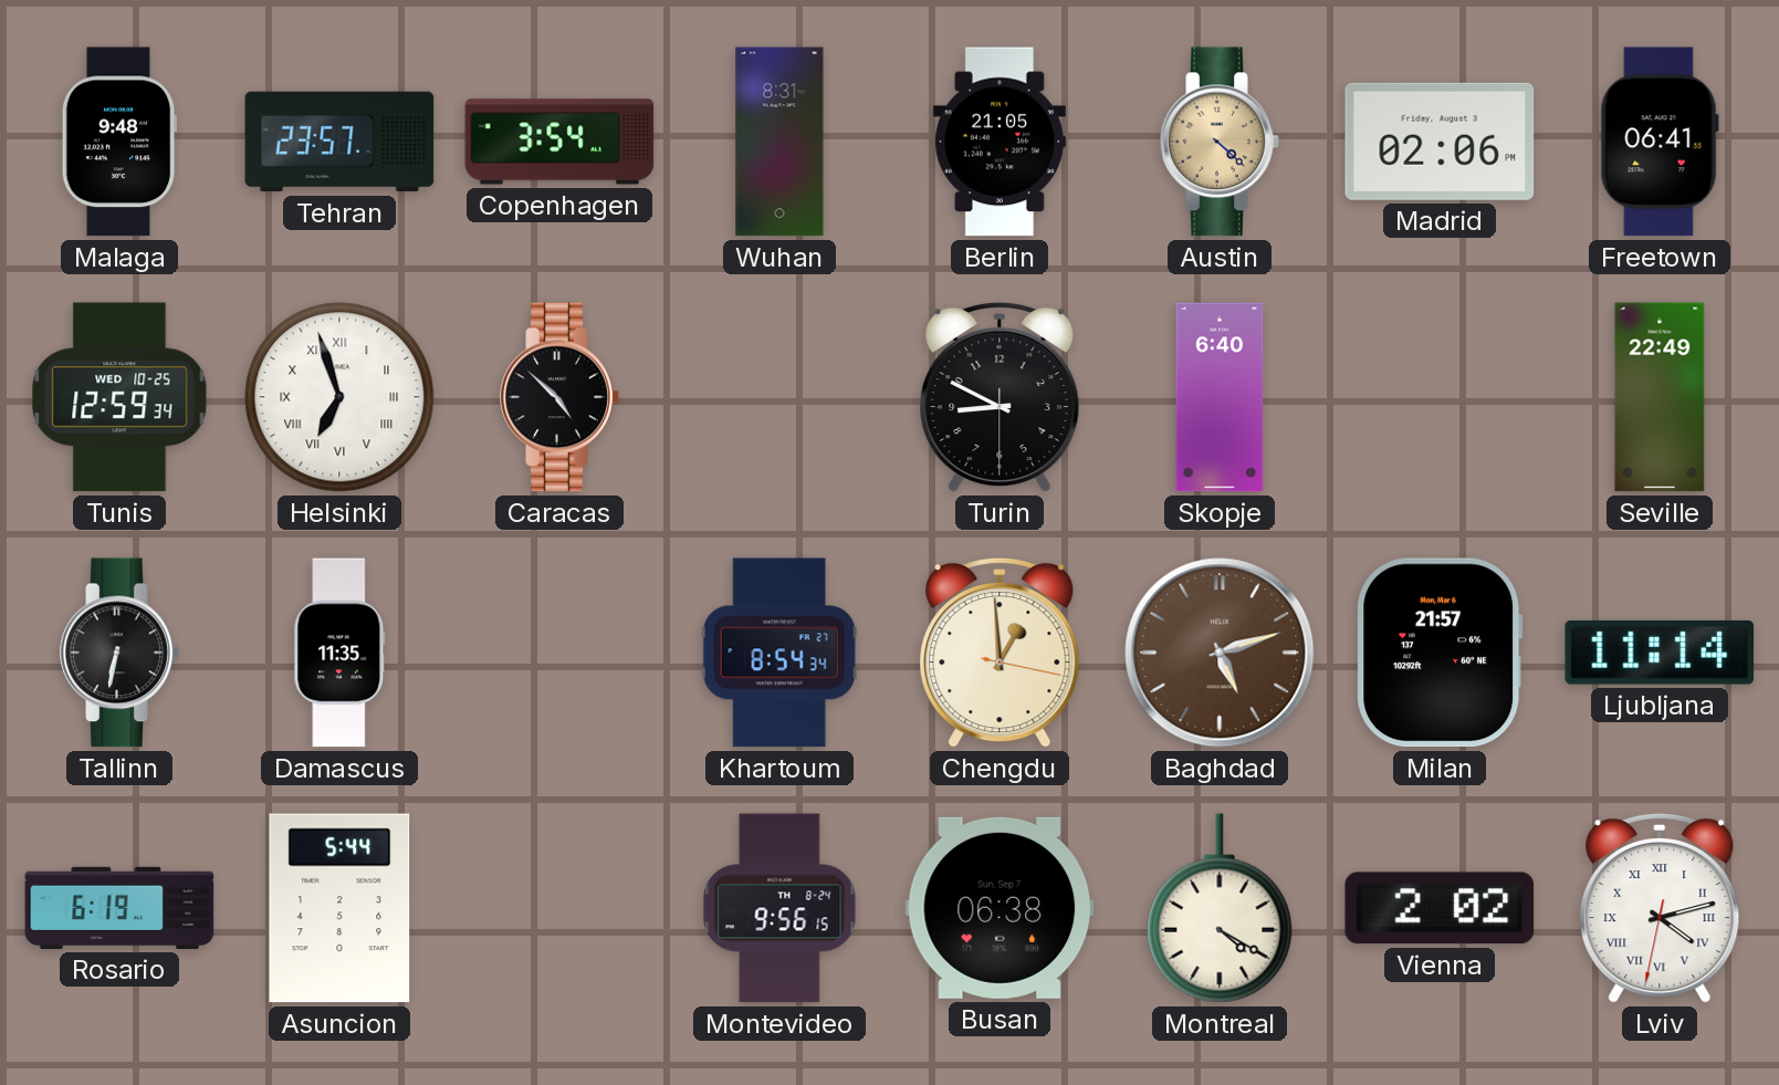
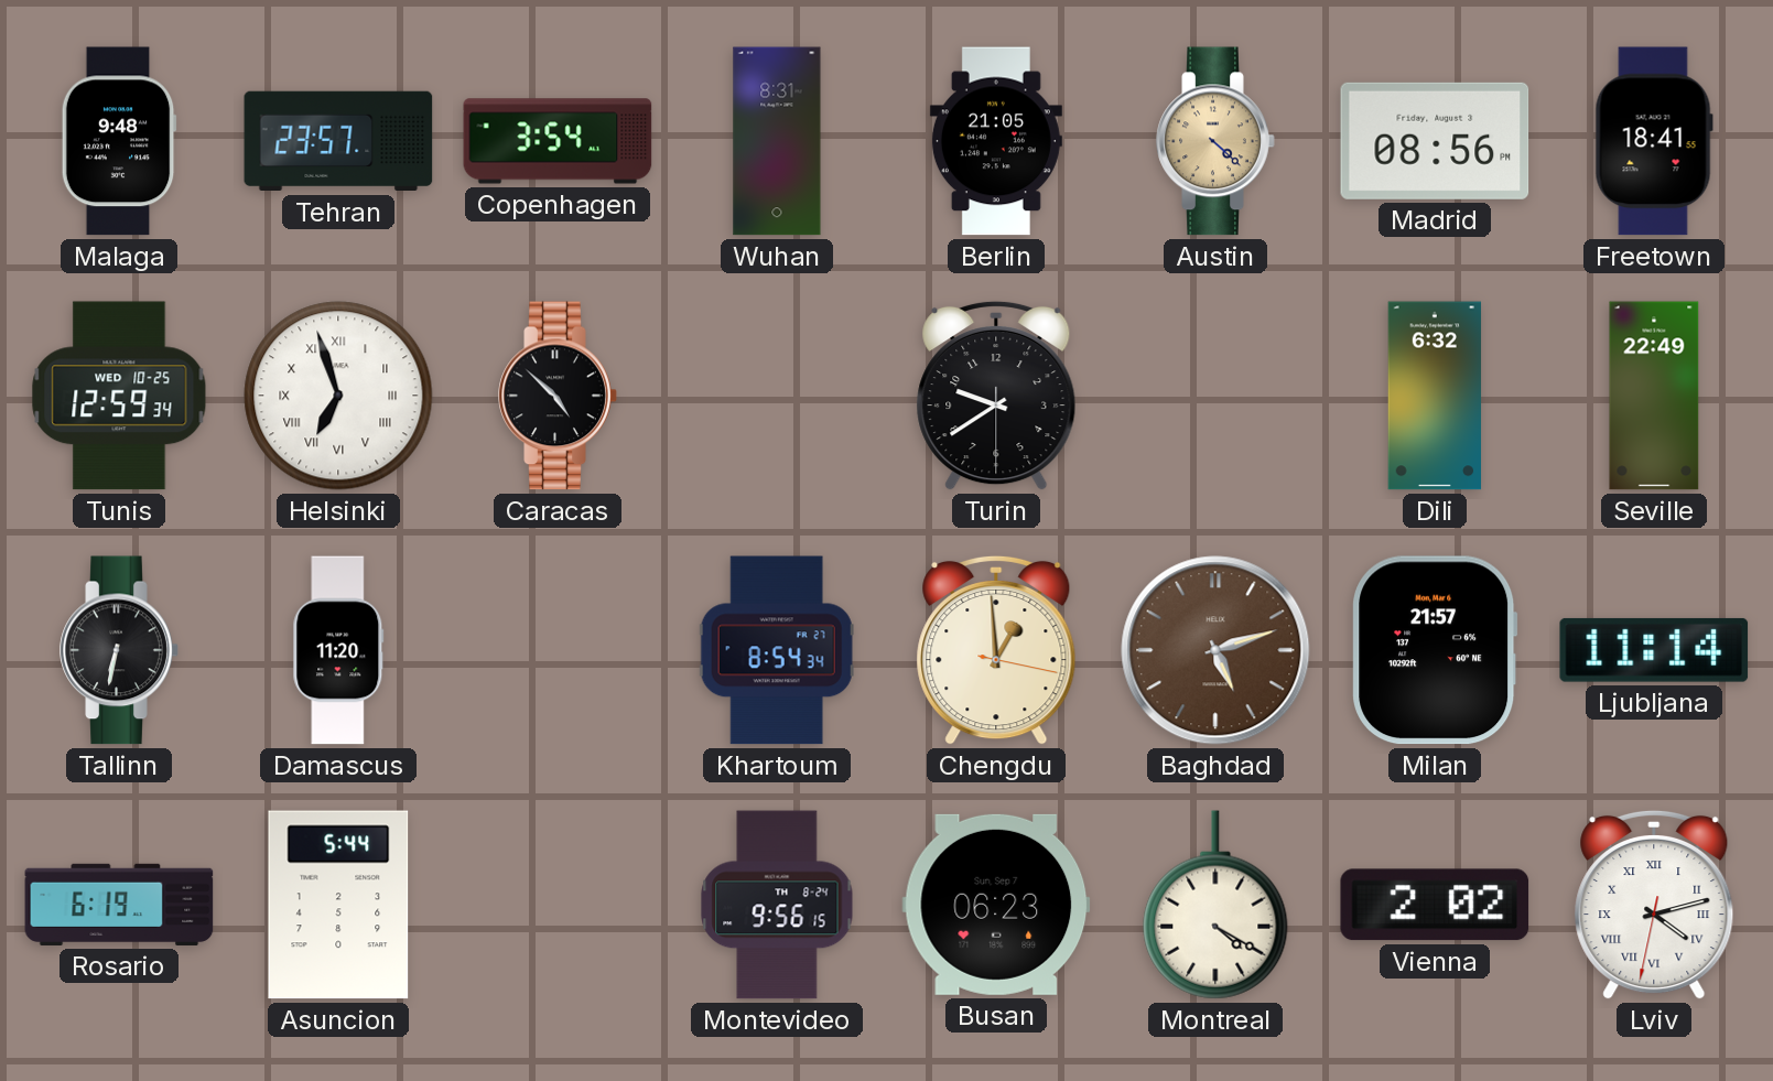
Madrid: 02:06 -> 08:56 (1435, 141)
Freetown: 06:41 -> 18:41 (1654, 141)
Turin: 8:49 -> 9:39 (996, 396)
Skopje: 6:40 -> none (1220, 397)
Dili: none -> 6:32 (1435, 396)
Damascus: 11:35 -> 11:20 (338, 650)
Busan: 06:38 -> 06:23 (996, 905)
